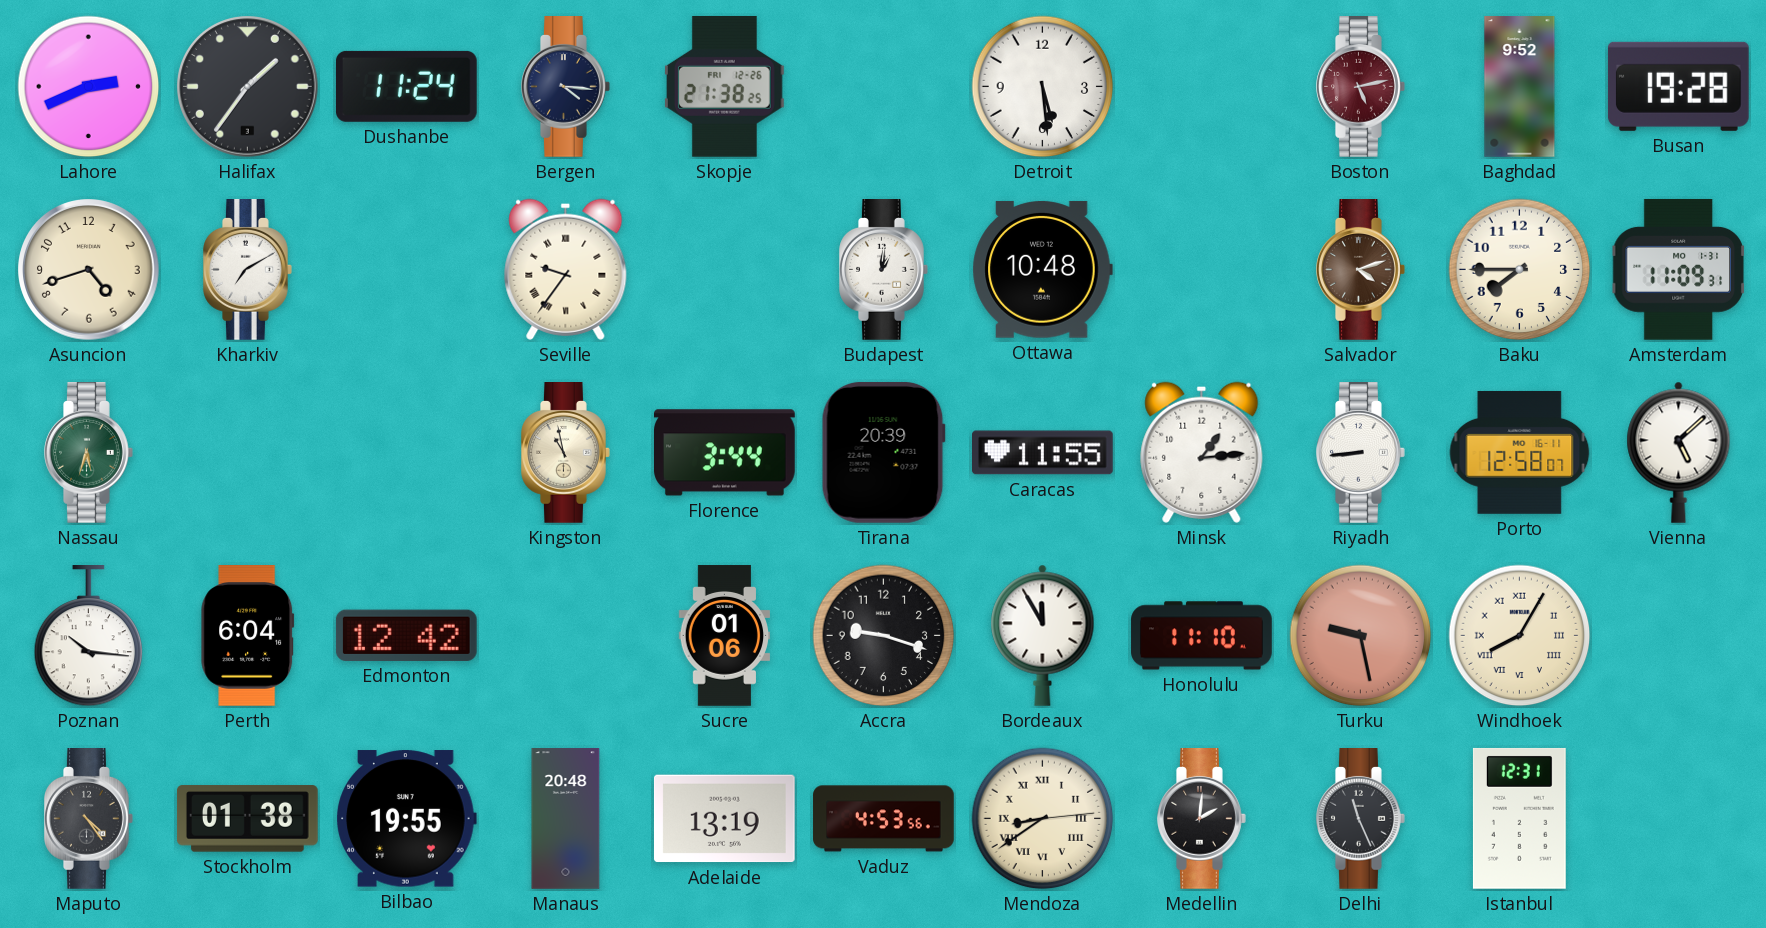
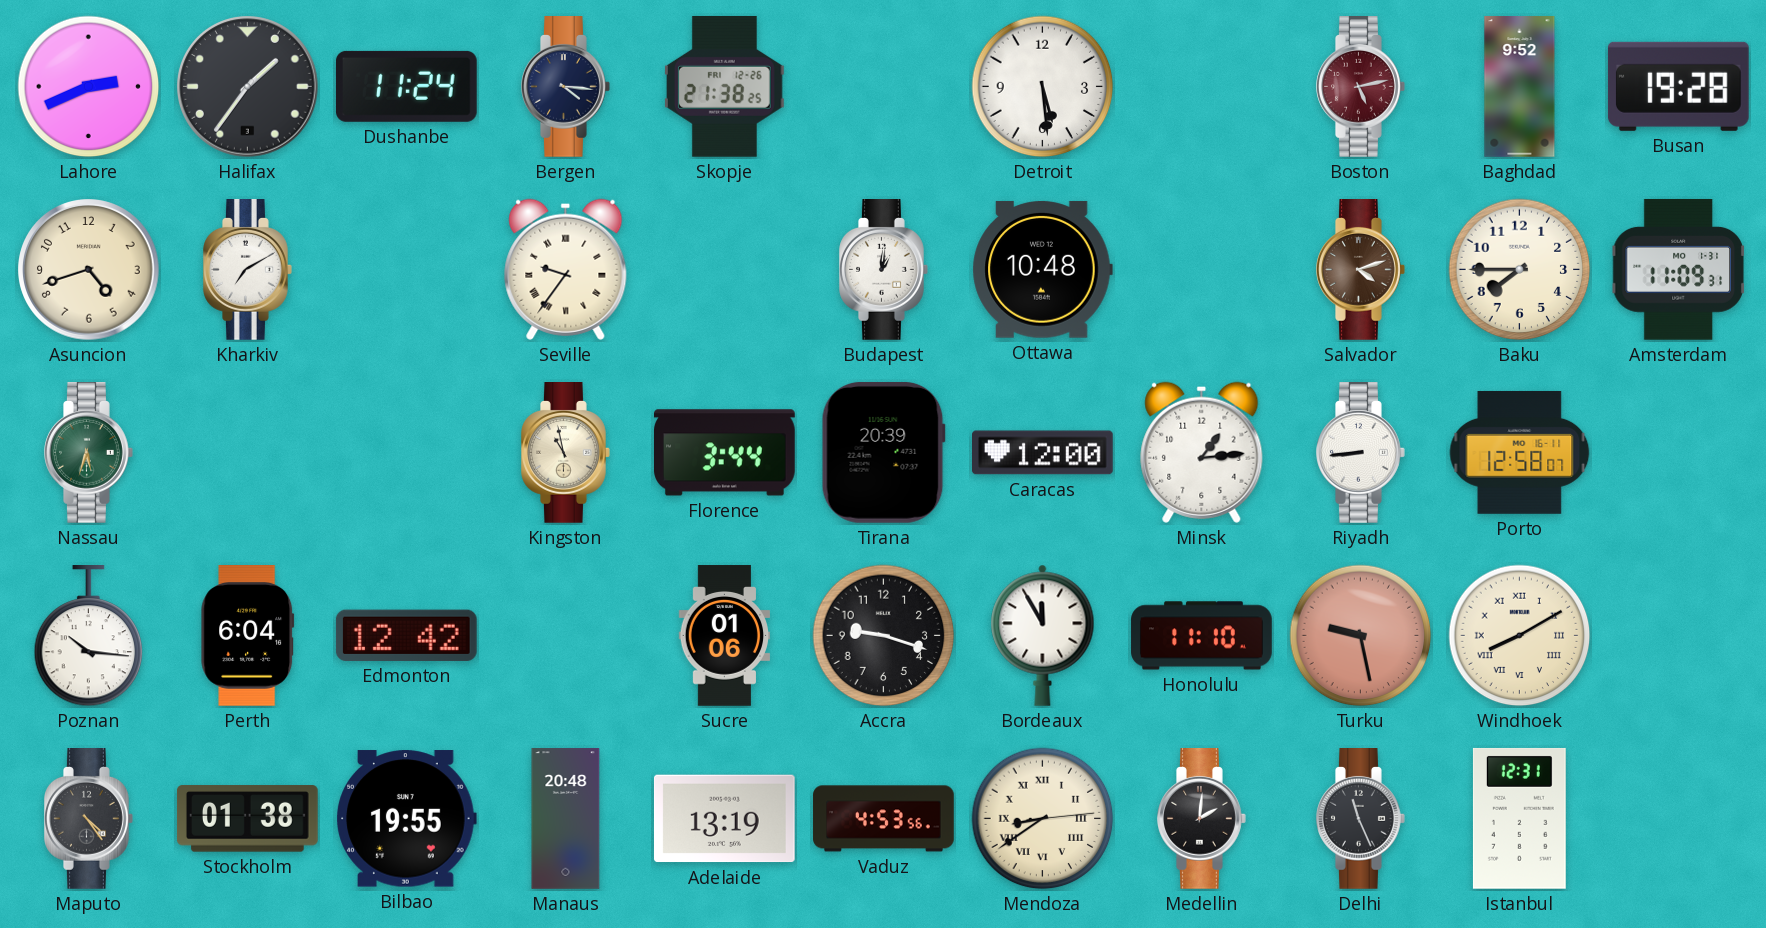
Caracas: 11:55 -> 12:00 (1043, 453)
Vienna: 5:08 -> none (1679, 452)
Windhoek: 8:05 -> 8:10 (1520, 636)
